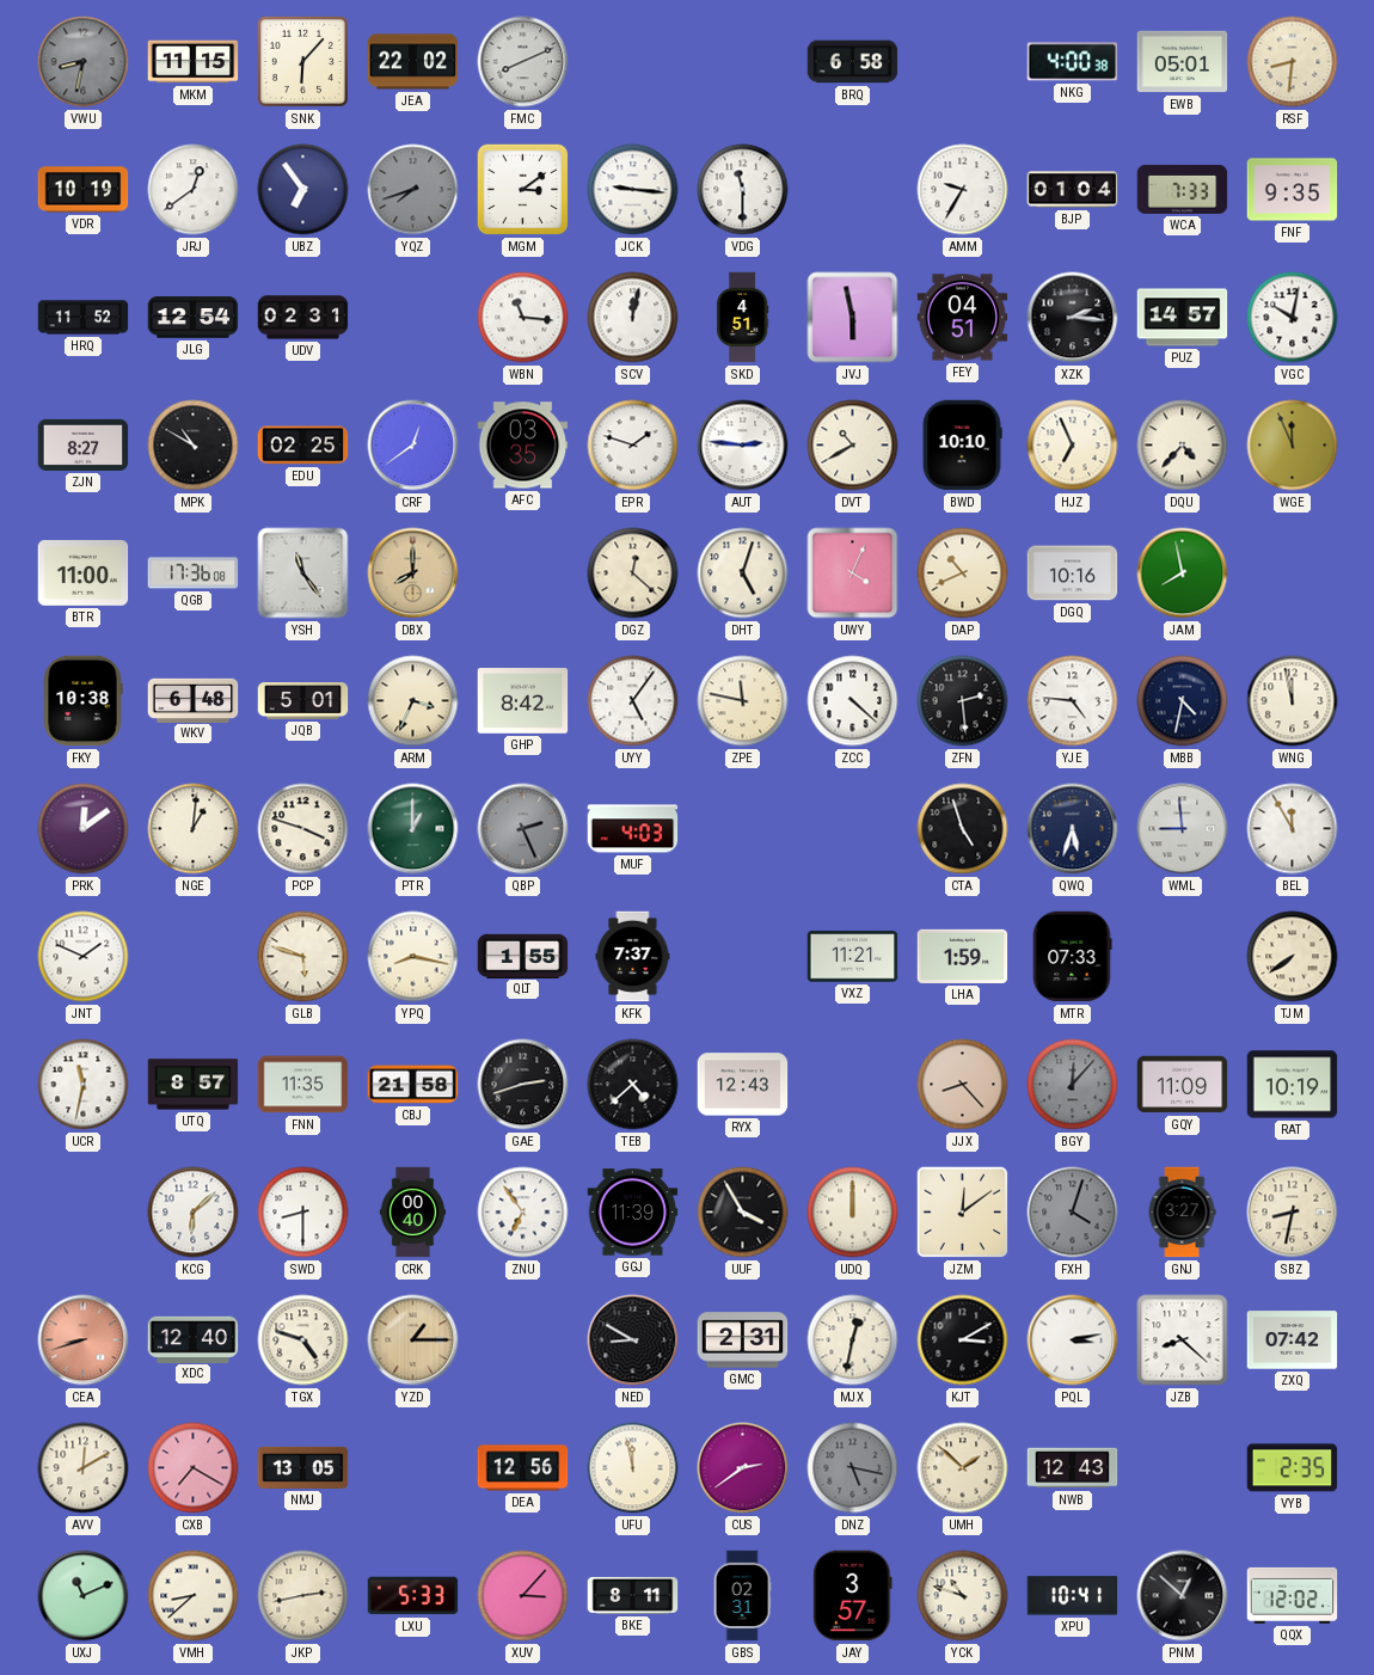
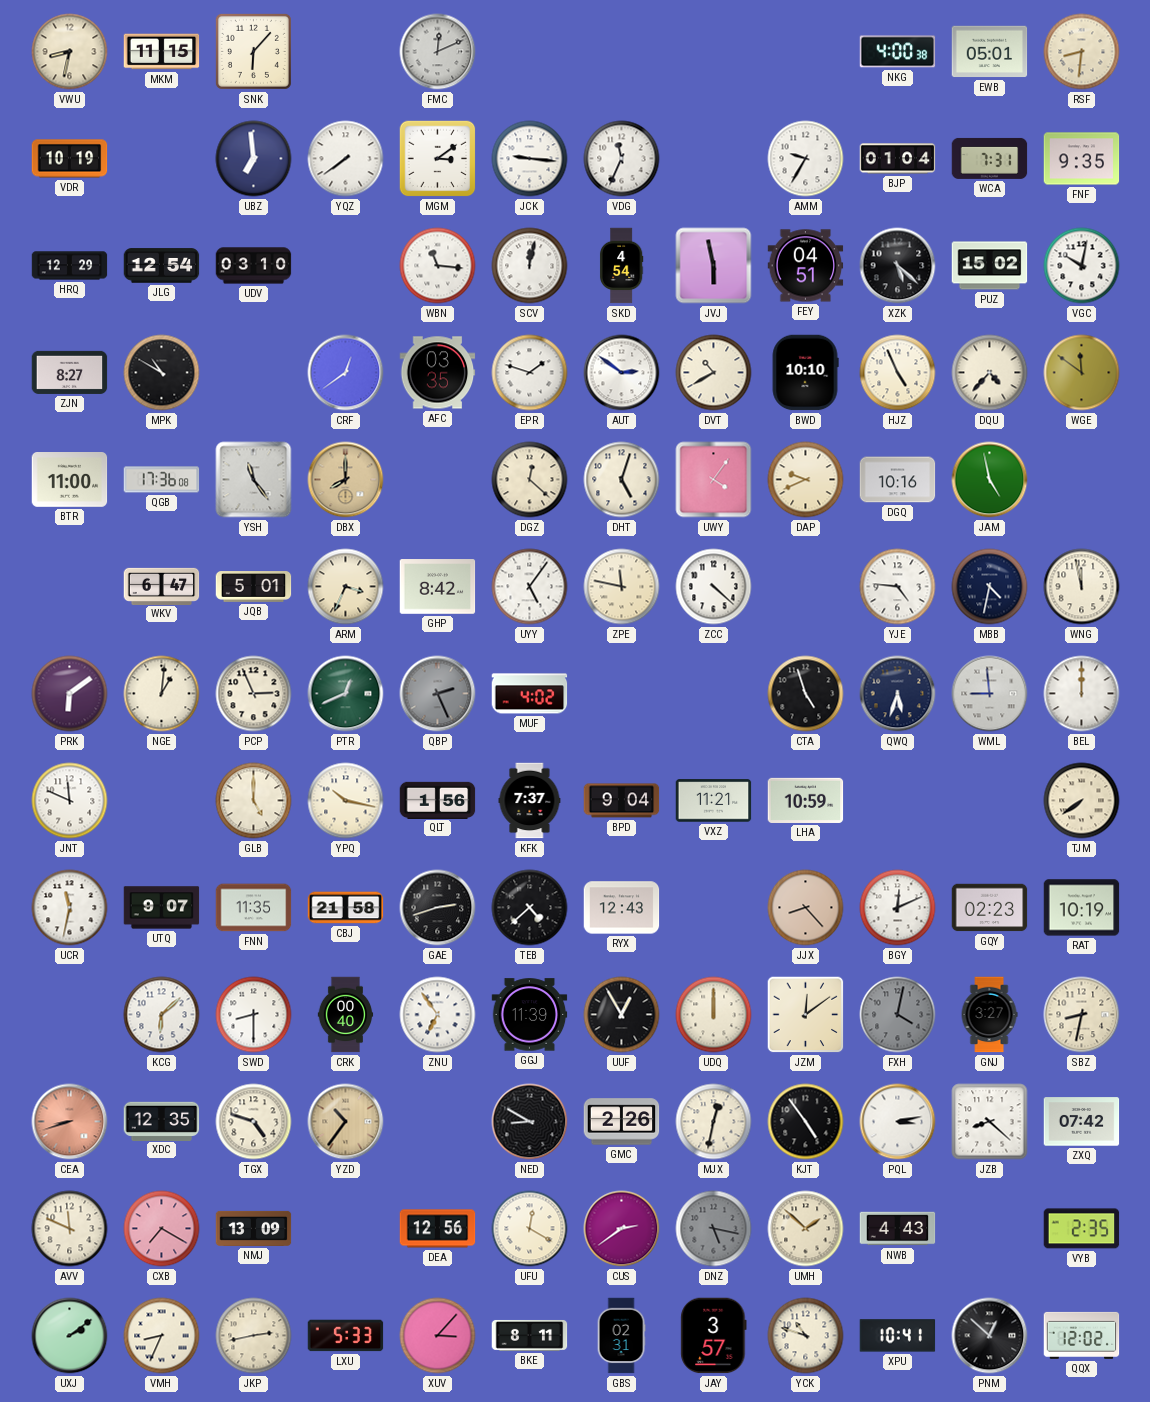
VWU dial: grey -> cream (70, 52)
JEA: 22:02 -> none (413, 62)
FMC: 8:11 -> 12:11 (438, 52)
BRQ: 6:58 -> none (853, 62)
JRJ: 12:39 -> none (194, 190)
UBZ: 6:54 -> 6:59 (254, 159)
YQZ: 7:42 -> 7:39 (346, 159)
YQZ dial: grey -> white (346, 159)
VDG: 11:30 -> 11:34 (622, 159)
WCA: 7:33 -> 7:31 (990, 158)
HRQ: 11:52 -> 12:29 (70, 266)
UDV: 02:31 -> 03:10 (254, 266)
SKD: 4:51 -> 4:54 (621, 266)
XZK: 2:16 -> 5:22 (898, 266)
PUZ: 14:57 -> 15:02 (990, 266)
EDU: 02:25 -> none (303, 446)
AUT: 2:46 -> 2:51 (622, 373)
HJZ: 6:56 -> 4:56 (898, 373)
WGE: 11:56 -> 11:51 (1082, 373)
UWY: 4:04 -> 4:06 (714, 480)
DAP: 10:41 -> 9:41 (806, 480)
JAM: 7:58 -> 4:58 (990, 480)
FKY: 10:38 -> none (82, 701)
WKV: 6:48 -> 6:47 (162, 586)
ZFN: 2:29 -> none (963, 701)
PRK: 12:09 -> 6:09 (70, 694)
PCP: 3:48 -> 2:56 (254, 694)
PTR: 1:00 -> 12:41 (346, 694)
MUF: 4:03 -> 4:02 (530, 694)
BEL: 11:55 -> 12:00 (1082, 694)
JNT: 1:49 -> 11:49 (70, 801)
GLB: 5:48 -> 5:00 (254, 801)
YPQ: 8:17 -> 10:17 (346, 801)
QLT: 1:55 -> 1:56 (438, 800)
BPD: none -> 9:04 (622, 801)
LHA: 1:59 -> 10:59 (806, 800)
MTR: 07:33 -> none (1072, 957)
UTQ: 8:57 -> 9:07 (162, 908)
BGY: 12:07 -> 12:11 (898, 908)
BGY dial: grey -> white (898, 908)
GQY: 11:09 -> 02:23 (990, 908)
UUF: 3:55 -> 12:55 (622, 1015)
FXH: 4:03 -> 4:02 (898, 1015)
XDC: 12:40 -> 12:35 (162, 1121)
YZD: 1:15 -> 10:36 (346, 1122)
GMC: 2:31 -> 2:26 (622, 1122)
KJT: 3:10 -> 4:54 (806, 1122)
AVV: 12:10 -> 11:49 (70, 1229)
NMJ: 13:05 -> 13:09 (254, 1228)
UFU: 11:58 -> 12:20 (530, 1229)
NWB: 12:43 -> 4:43 (898, 1229)
UXJ: 11:11 -> 2:09 (70, 1336)
VMH: 8:38 -> 8:34 (162, 1336)
